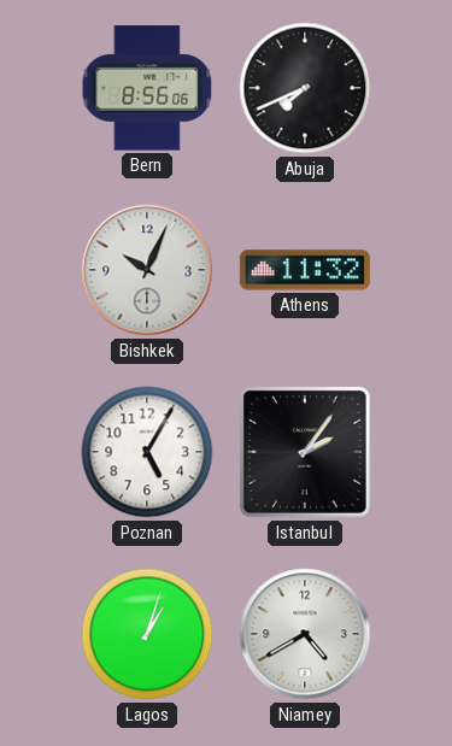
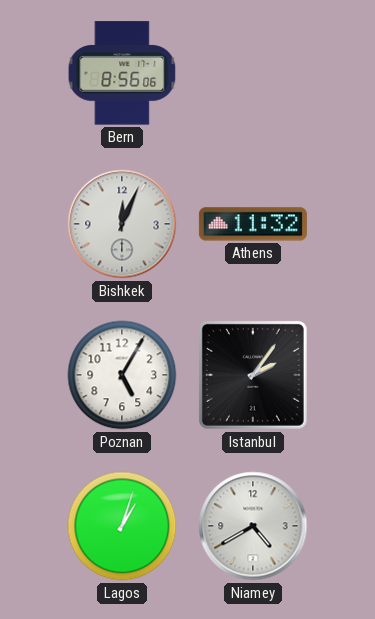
Abuja: 7:41 -> none (305, 88)
Bishkek: 10:04 -> 12:04 (122, 224)
